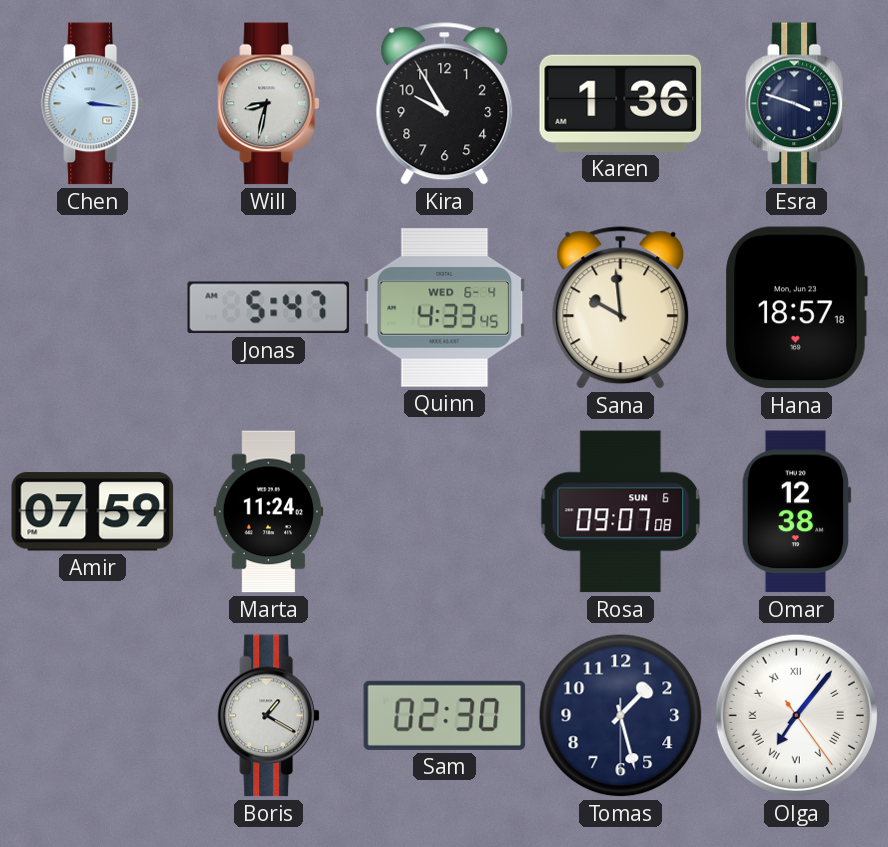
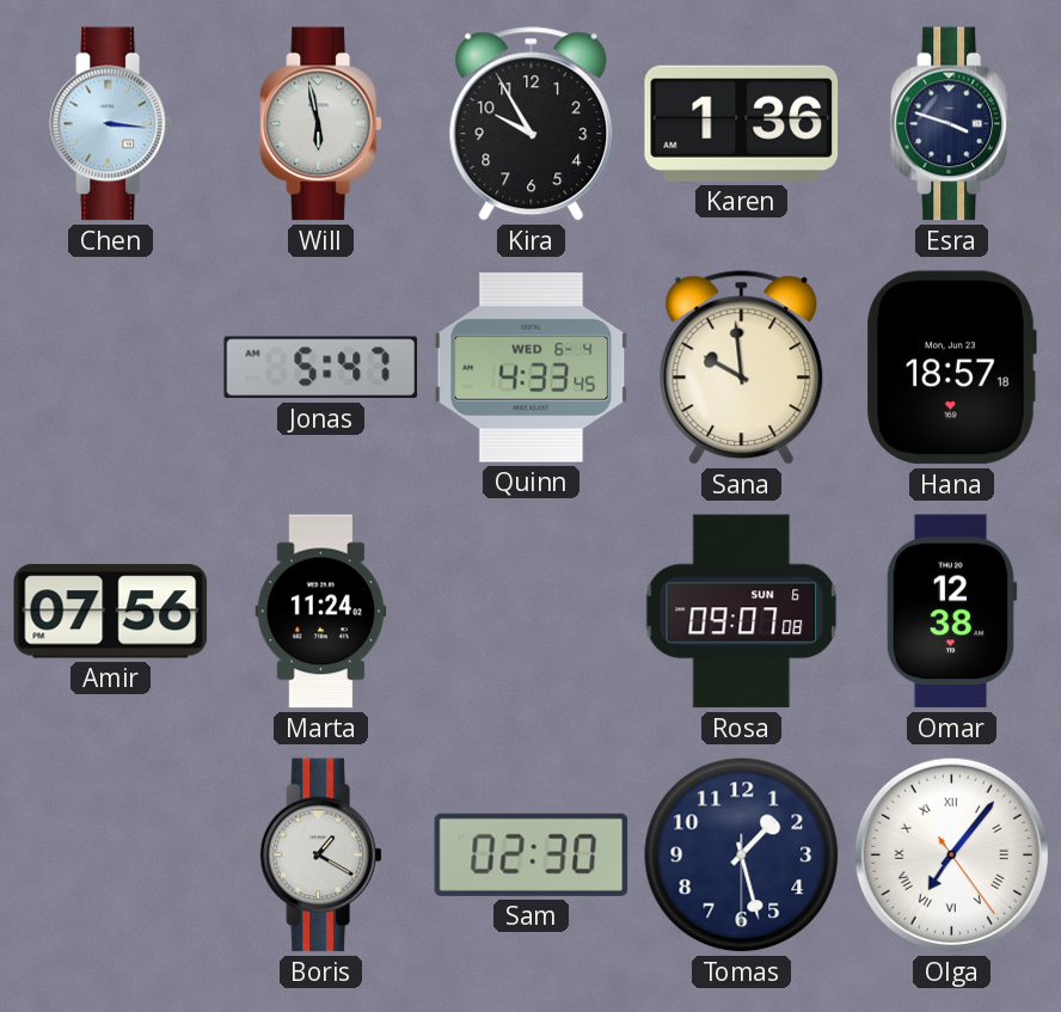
Will: 8:32 -> 5:58 (321, 124)
Amir: 07:59 -> 07:56 (111, 612)
